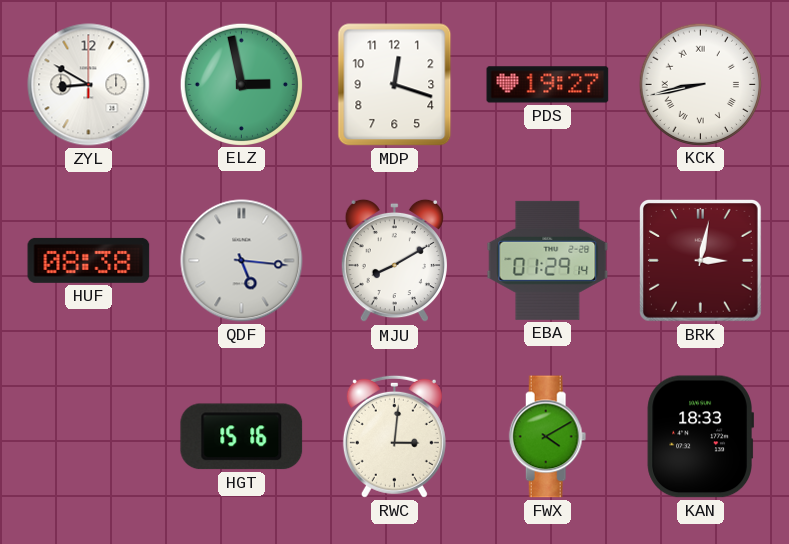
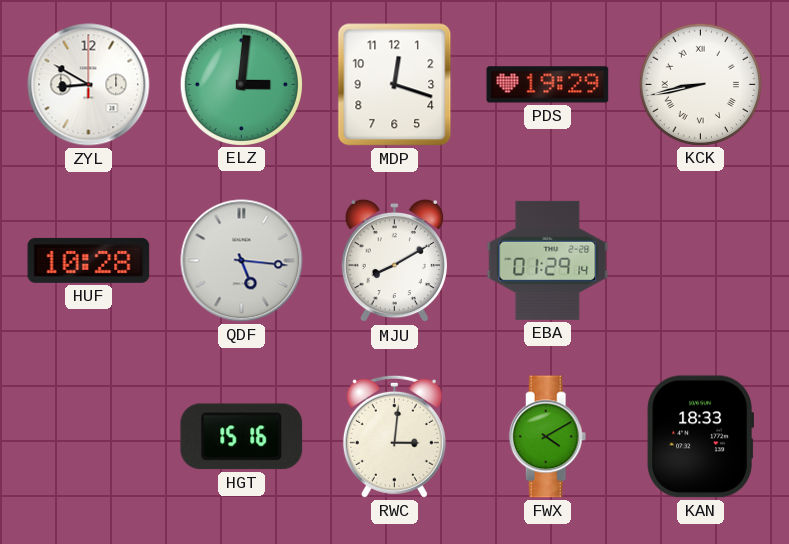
ELZ: 2:58 -> 3:01 (241, 84)
PDS: 19:27 -> 19:29 (548, 85)
HUF: 08:38 -> 10:28 (89, 260)
BRK: 3:02 -> none (701, 261)
